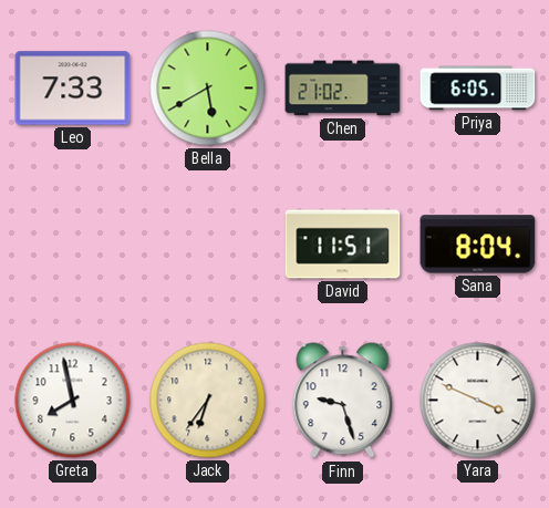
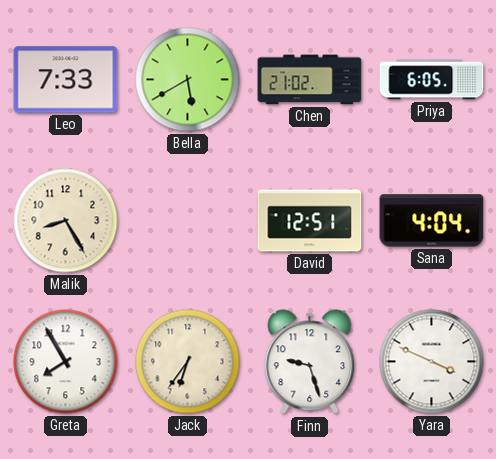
Malik: none -> 8:25 (66, 221)
David: 11:51 -> 12:51 (310, 221)
Sana: 8:04 -> 4:04 (432, 221)
Greta: 7:58 -> 7:55 (66, 362)
